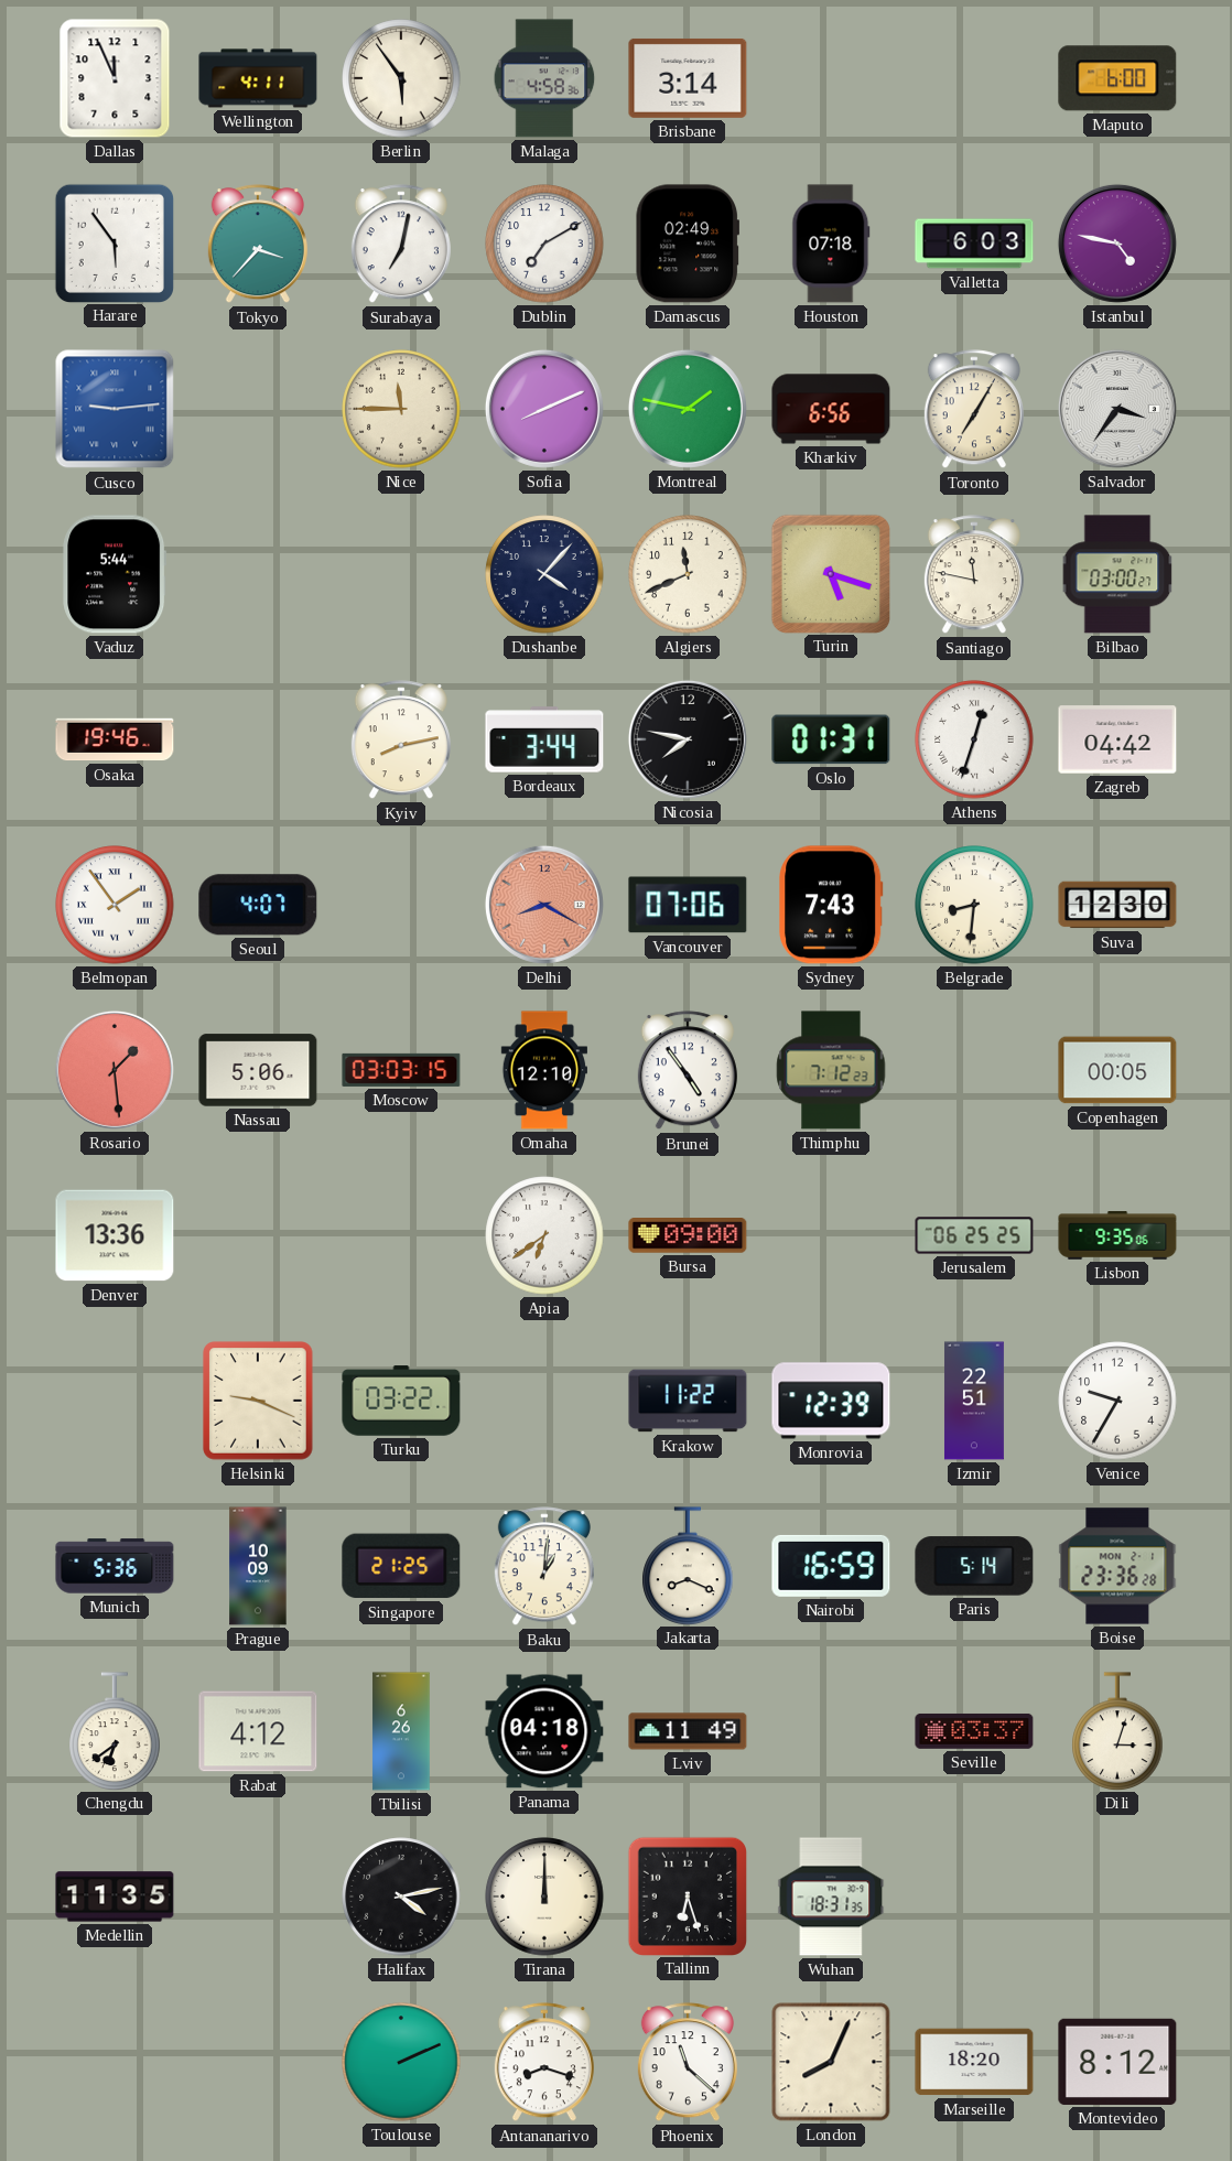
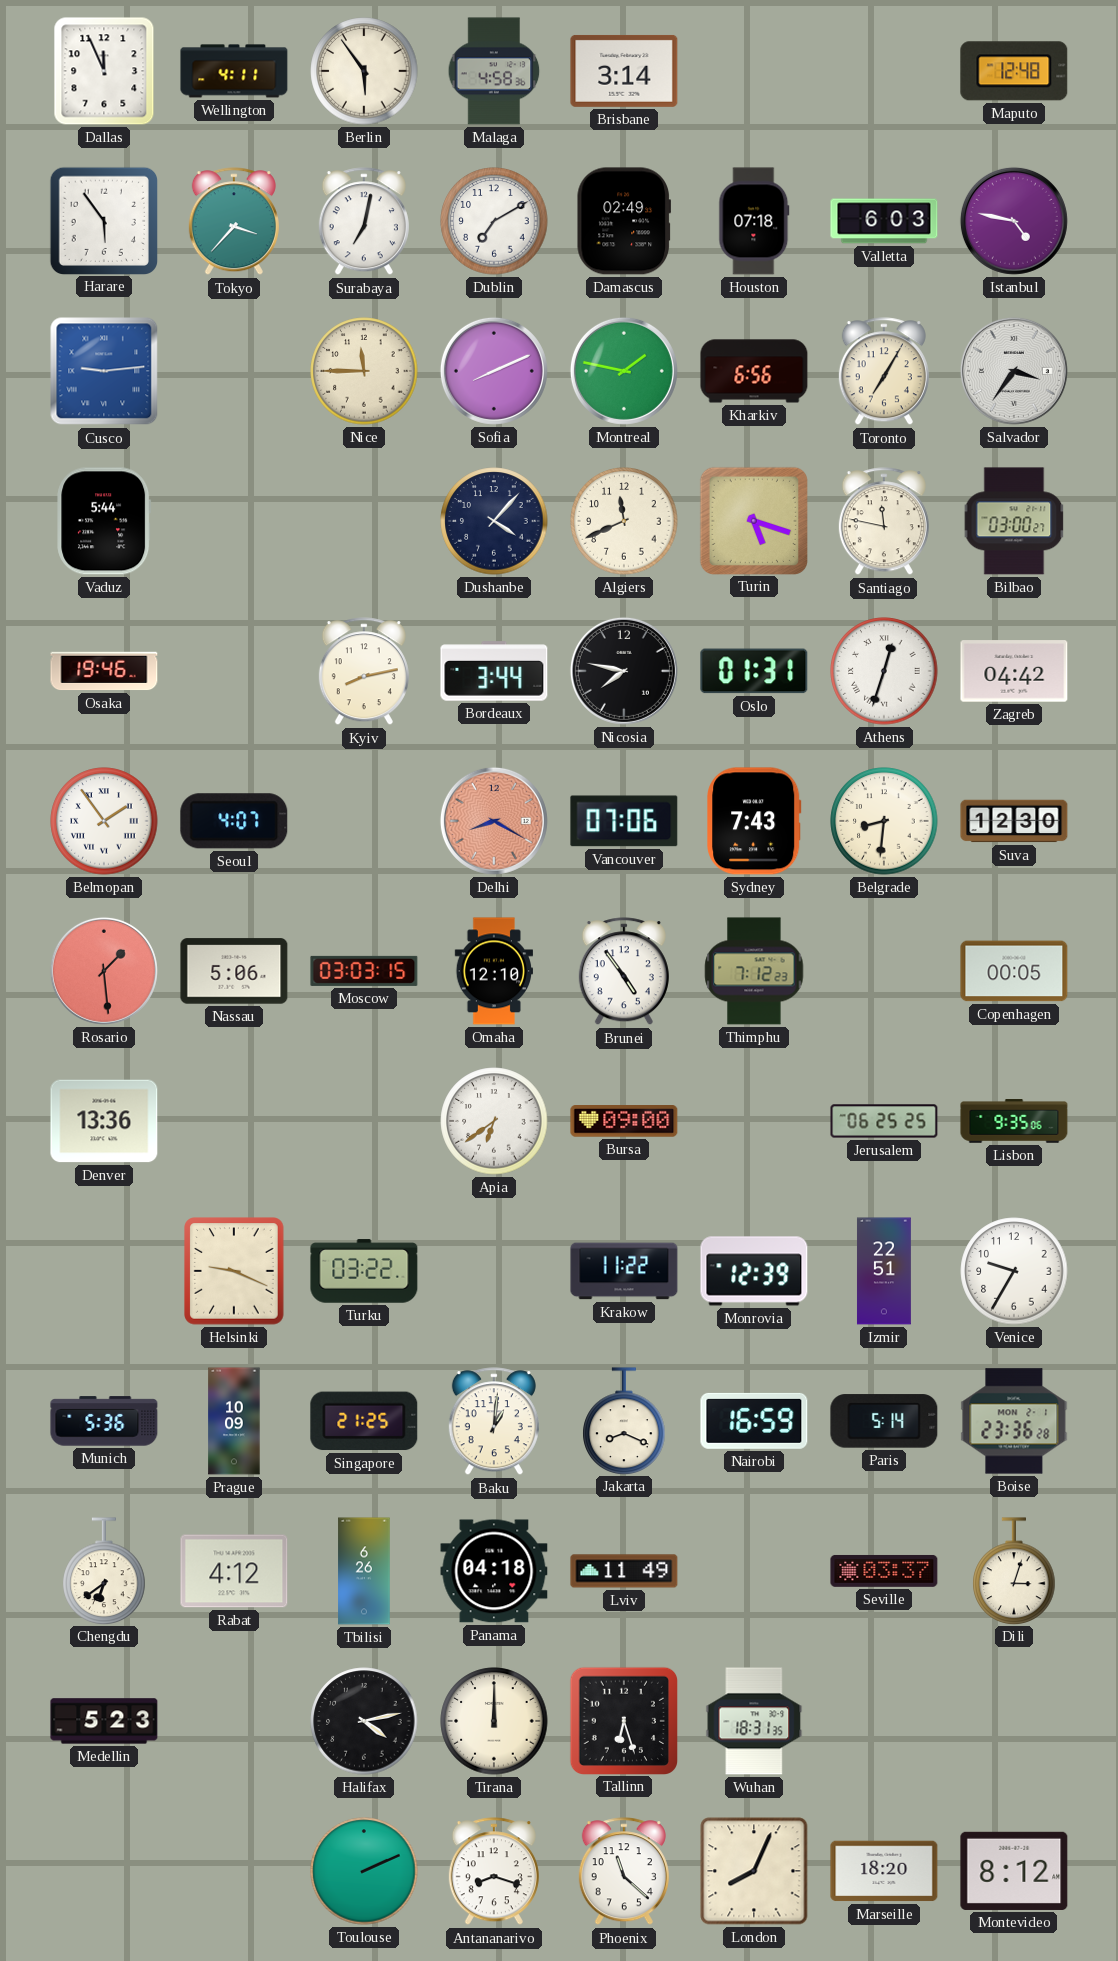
Maputo: 6:00 -> 12:48 (1014, 71)
Medellin: 11:35 -> 5:23 (104, 1721)
